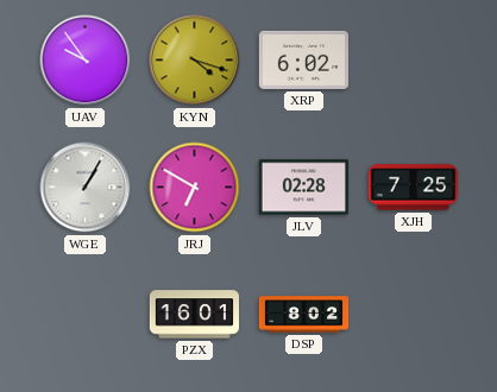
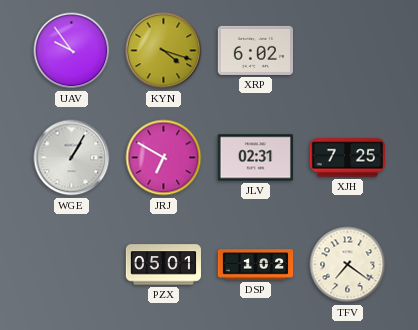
JLV: 02:28 -> 02:31 (255, 158)
PZX: 16:01 -> 05:01 (163, 265)
DSP: 8:02 -> 1:02 (256, 265)
TFV: none -> 7:21 (348, 265)
